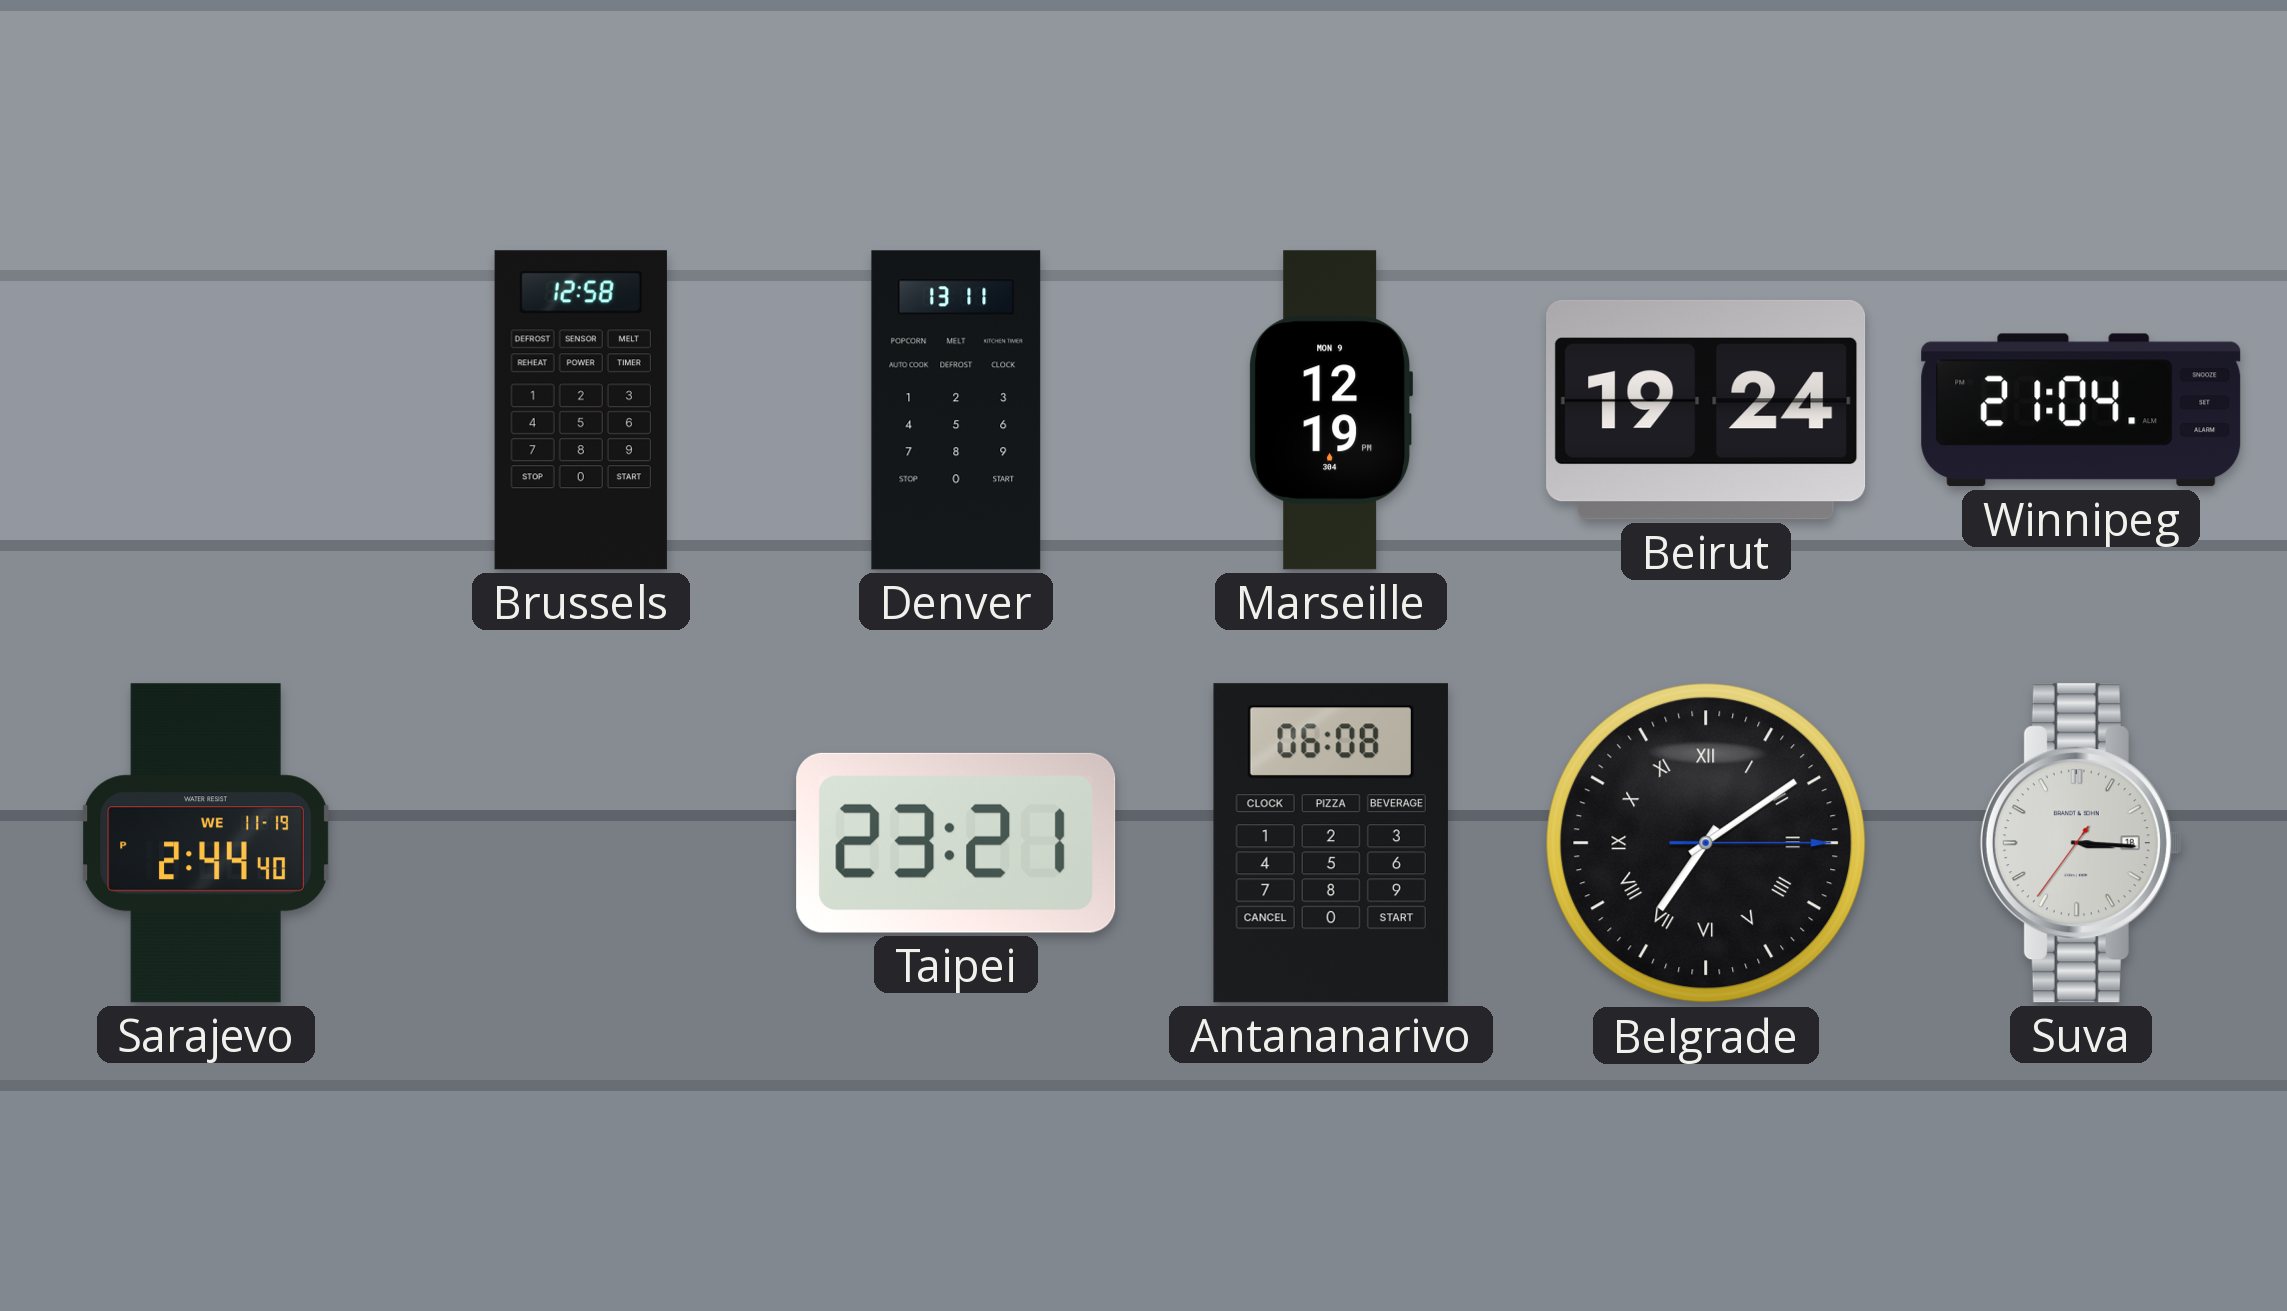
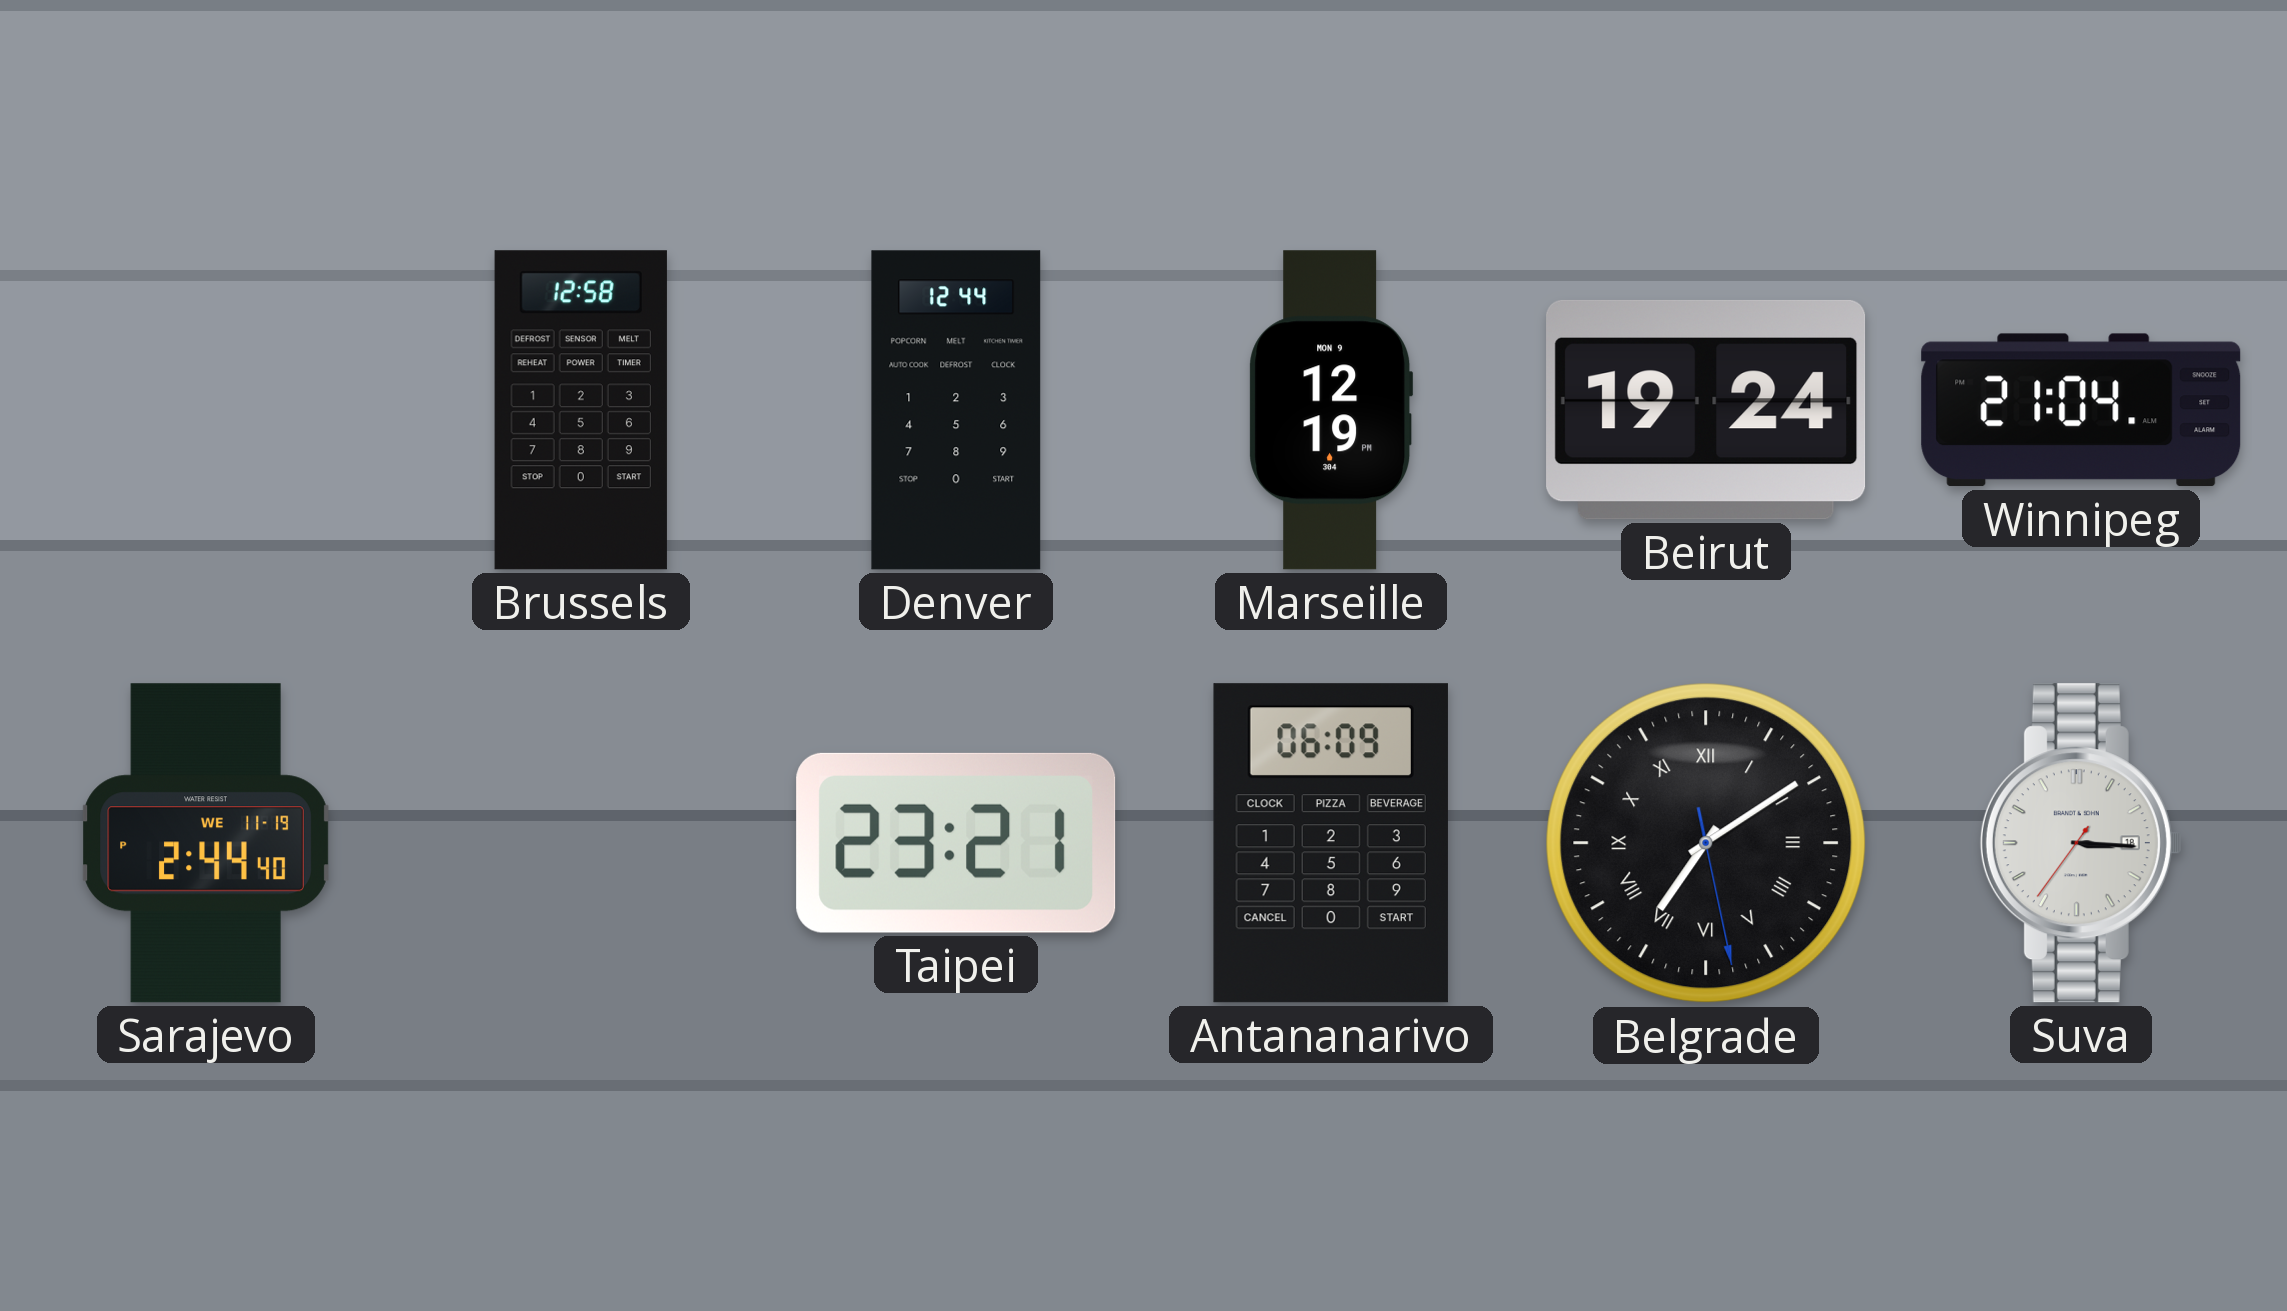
Denver: 13:11 -> 12:44 (956, 410)
Antananarivo: 06:08 -> 06:09 (1331, 843)
Belgrade: 7:09:15 -> 7:09:28 (1706, 843)
